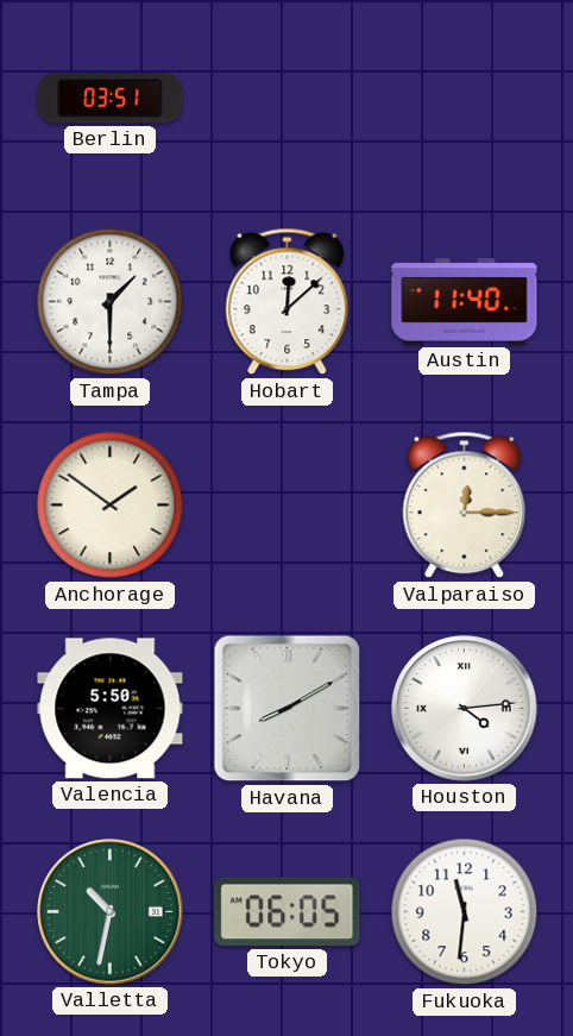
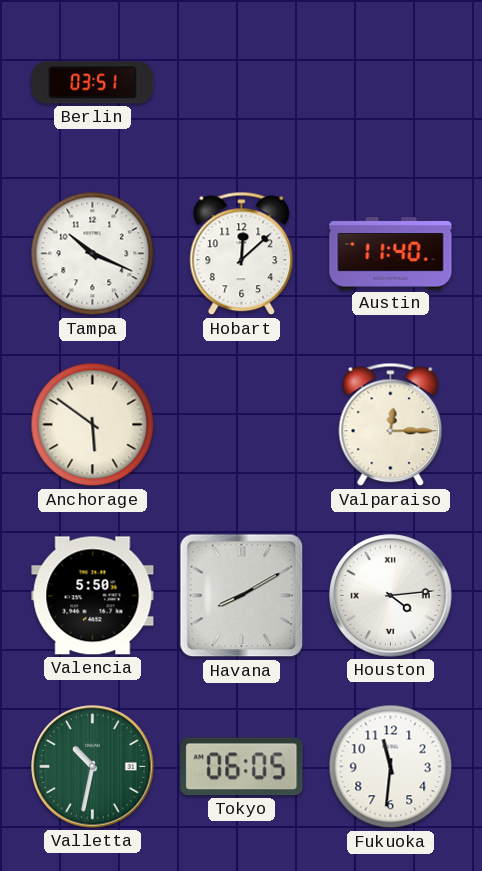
Tampa: 1:30 -> 10:19 (93, 254)
Anchorage: 1:51 -> 5:51 (93, 425)
